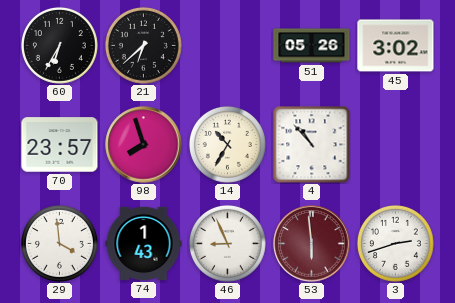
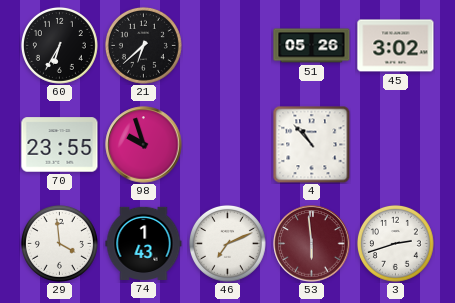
70: 23:57 -> 23:55 (60, 145)
98: 7:57 -> 9:57 (144, 145)
14: 10:35 -> none (227, 144)
46: 8:56 -> 7:11 (227, 243)
